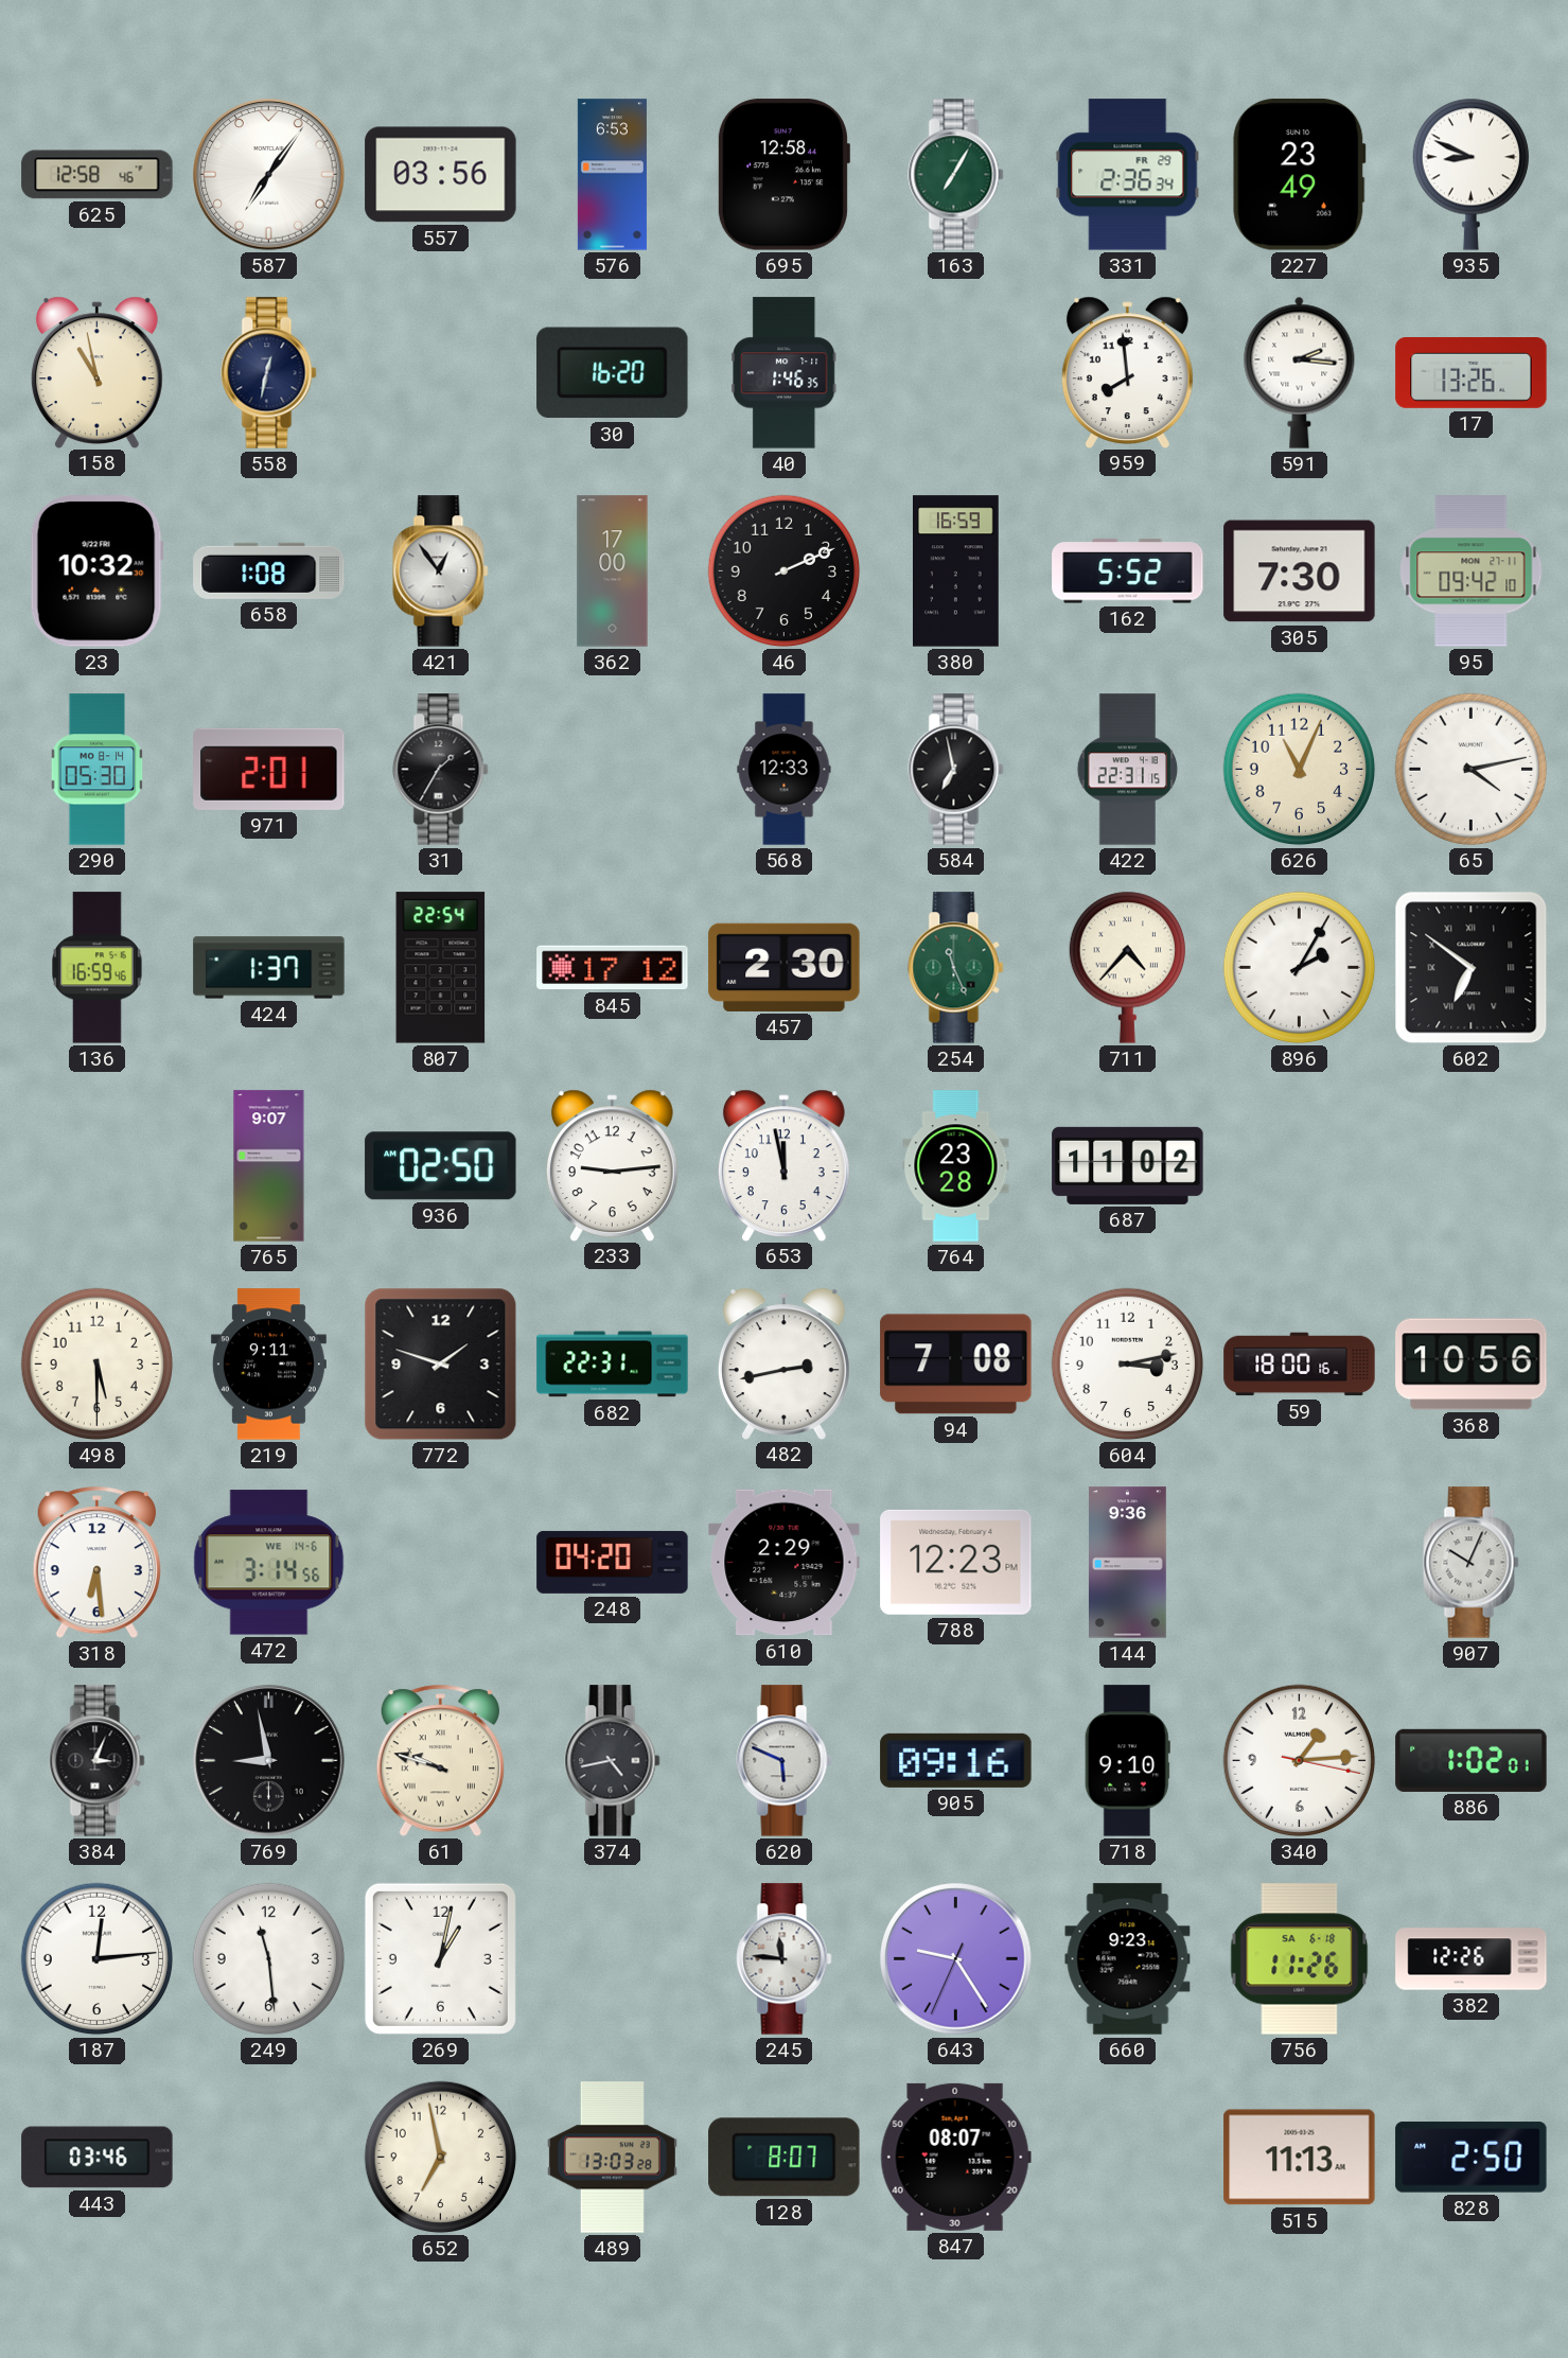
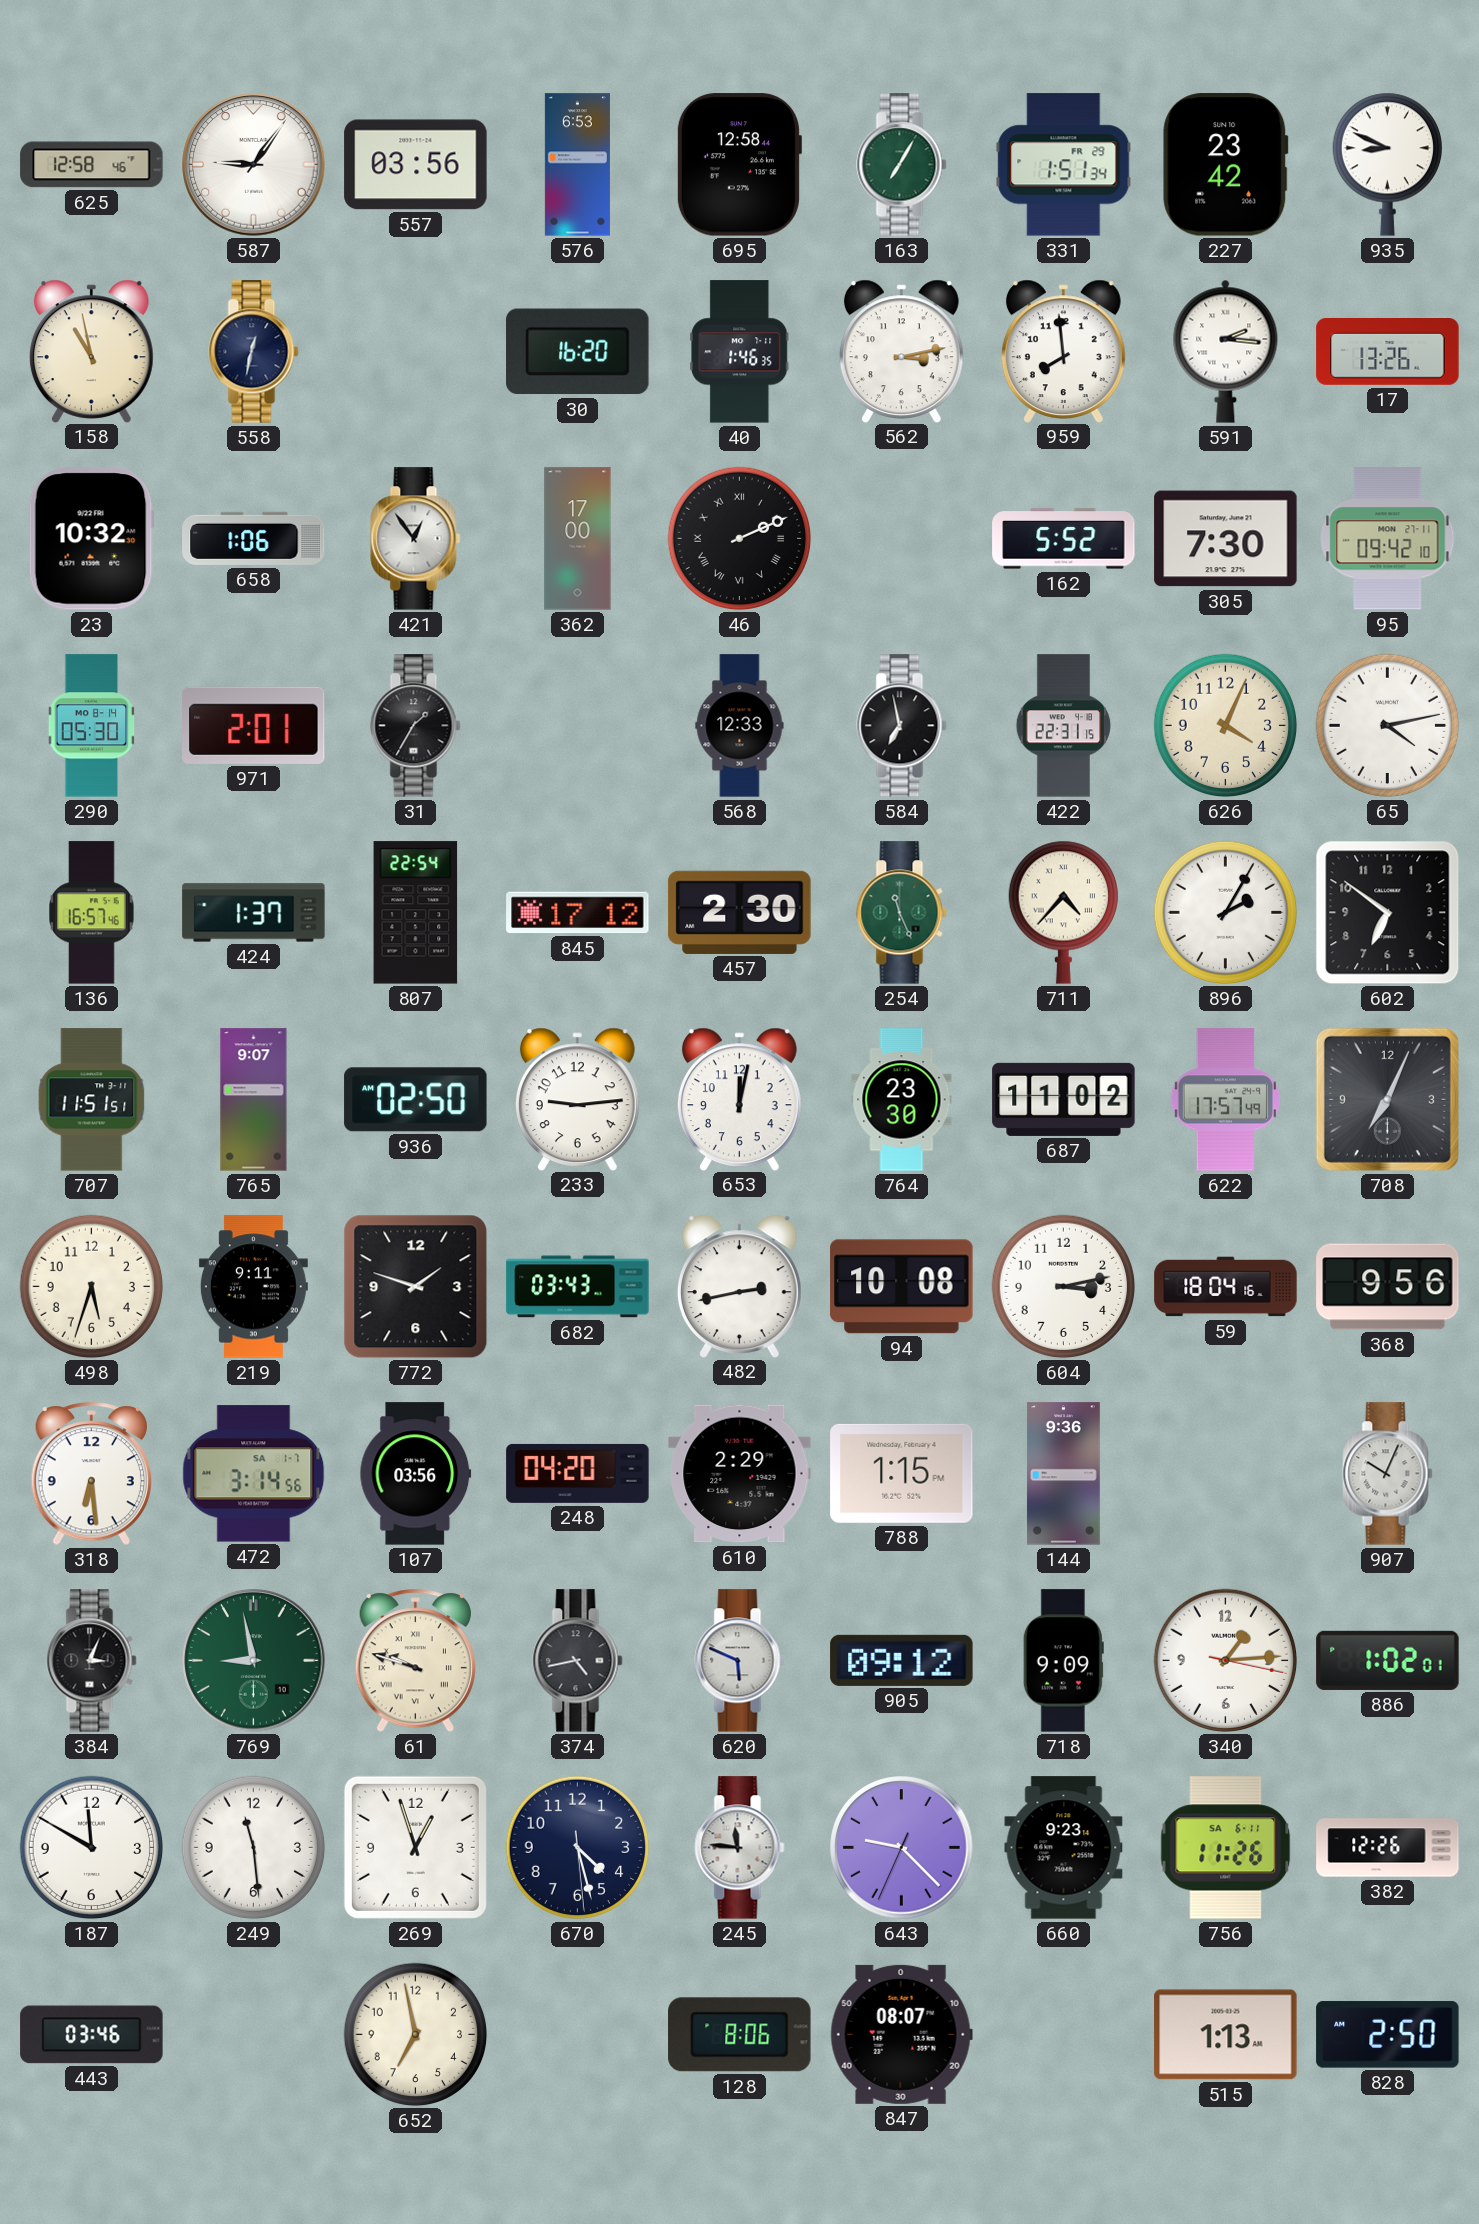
587: 7:06 -> 9:06 (254, 165)
331: 2:36 -> 1:51 (1064, 165)
227: 23:49 -> 23:42 (1226, 165)
562: none -> 3:13 (901, 351)
658: 1:08 -> 1:06 (254, 538)
46 numerals: Arabic -> Roman (740, 539)
380: 16:59 -> none (956, 571)
626: 11:04 -> 4:04 (1226, 726)
136: 16:59 -> 16:57 (92, 913)
602 numerals: Roman -> Arabic (1388, 913)
707: none -> 11:51 (92, 1100)
653: 11:58 -> 12:02 (739, 1099)
764: 23:28 -> 23:30 (902, 1100)
622: none -> 17:57 (1225, 1100)
708: none -> 7:04 (1387, 1099)
498: 5:30 -> 5:33 (92, 1287)
682: 22:31 -> 03:43 (578, 1287)
94: 7:08 -> 10:08 (902, 1287)
59: 18:00 -> 18:04 (1226, 1287)
368: 10:56 -> 9:56 (1388, 1287)
472 date: WE 14-6 -> SA 1-7 (254, 1474)
107: none -> 03:56 (416, 1474)
788: 12:23 -> 1:15 (902, 1473)
769 dial: black -> green (254, 1661)
905: 09:16 -> 09:12 (902, 1660)
718: 9:10 -> 9:09 (1063, 1661)
187: 12:14 -> 11:50 (92, 1848)
269: 1:02 -> 12:57 (415, 1847)
670: none -> 4:27 (578, 1848)
643: 9:24 -> 9:22 (902, 1848)
756 date: SA 6-18 -> SA 6-11 (1226, 1848)
489: 13:03 -> none (612, 2158)
128: 8:07 -> 8:06 (740, 2035)
515: 11:13 -> 1:13 (1226, 2035)
